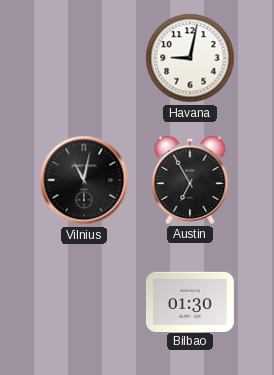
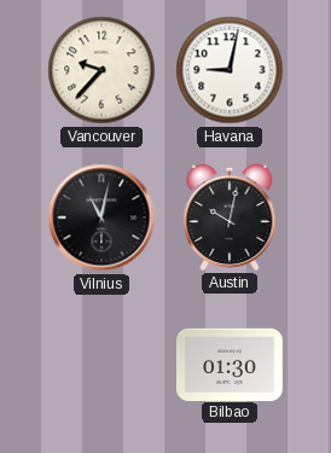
Vancouver: none -> 9:37 (101, 70)
Austin: 6:55 -> 10:02 (230, 217)
